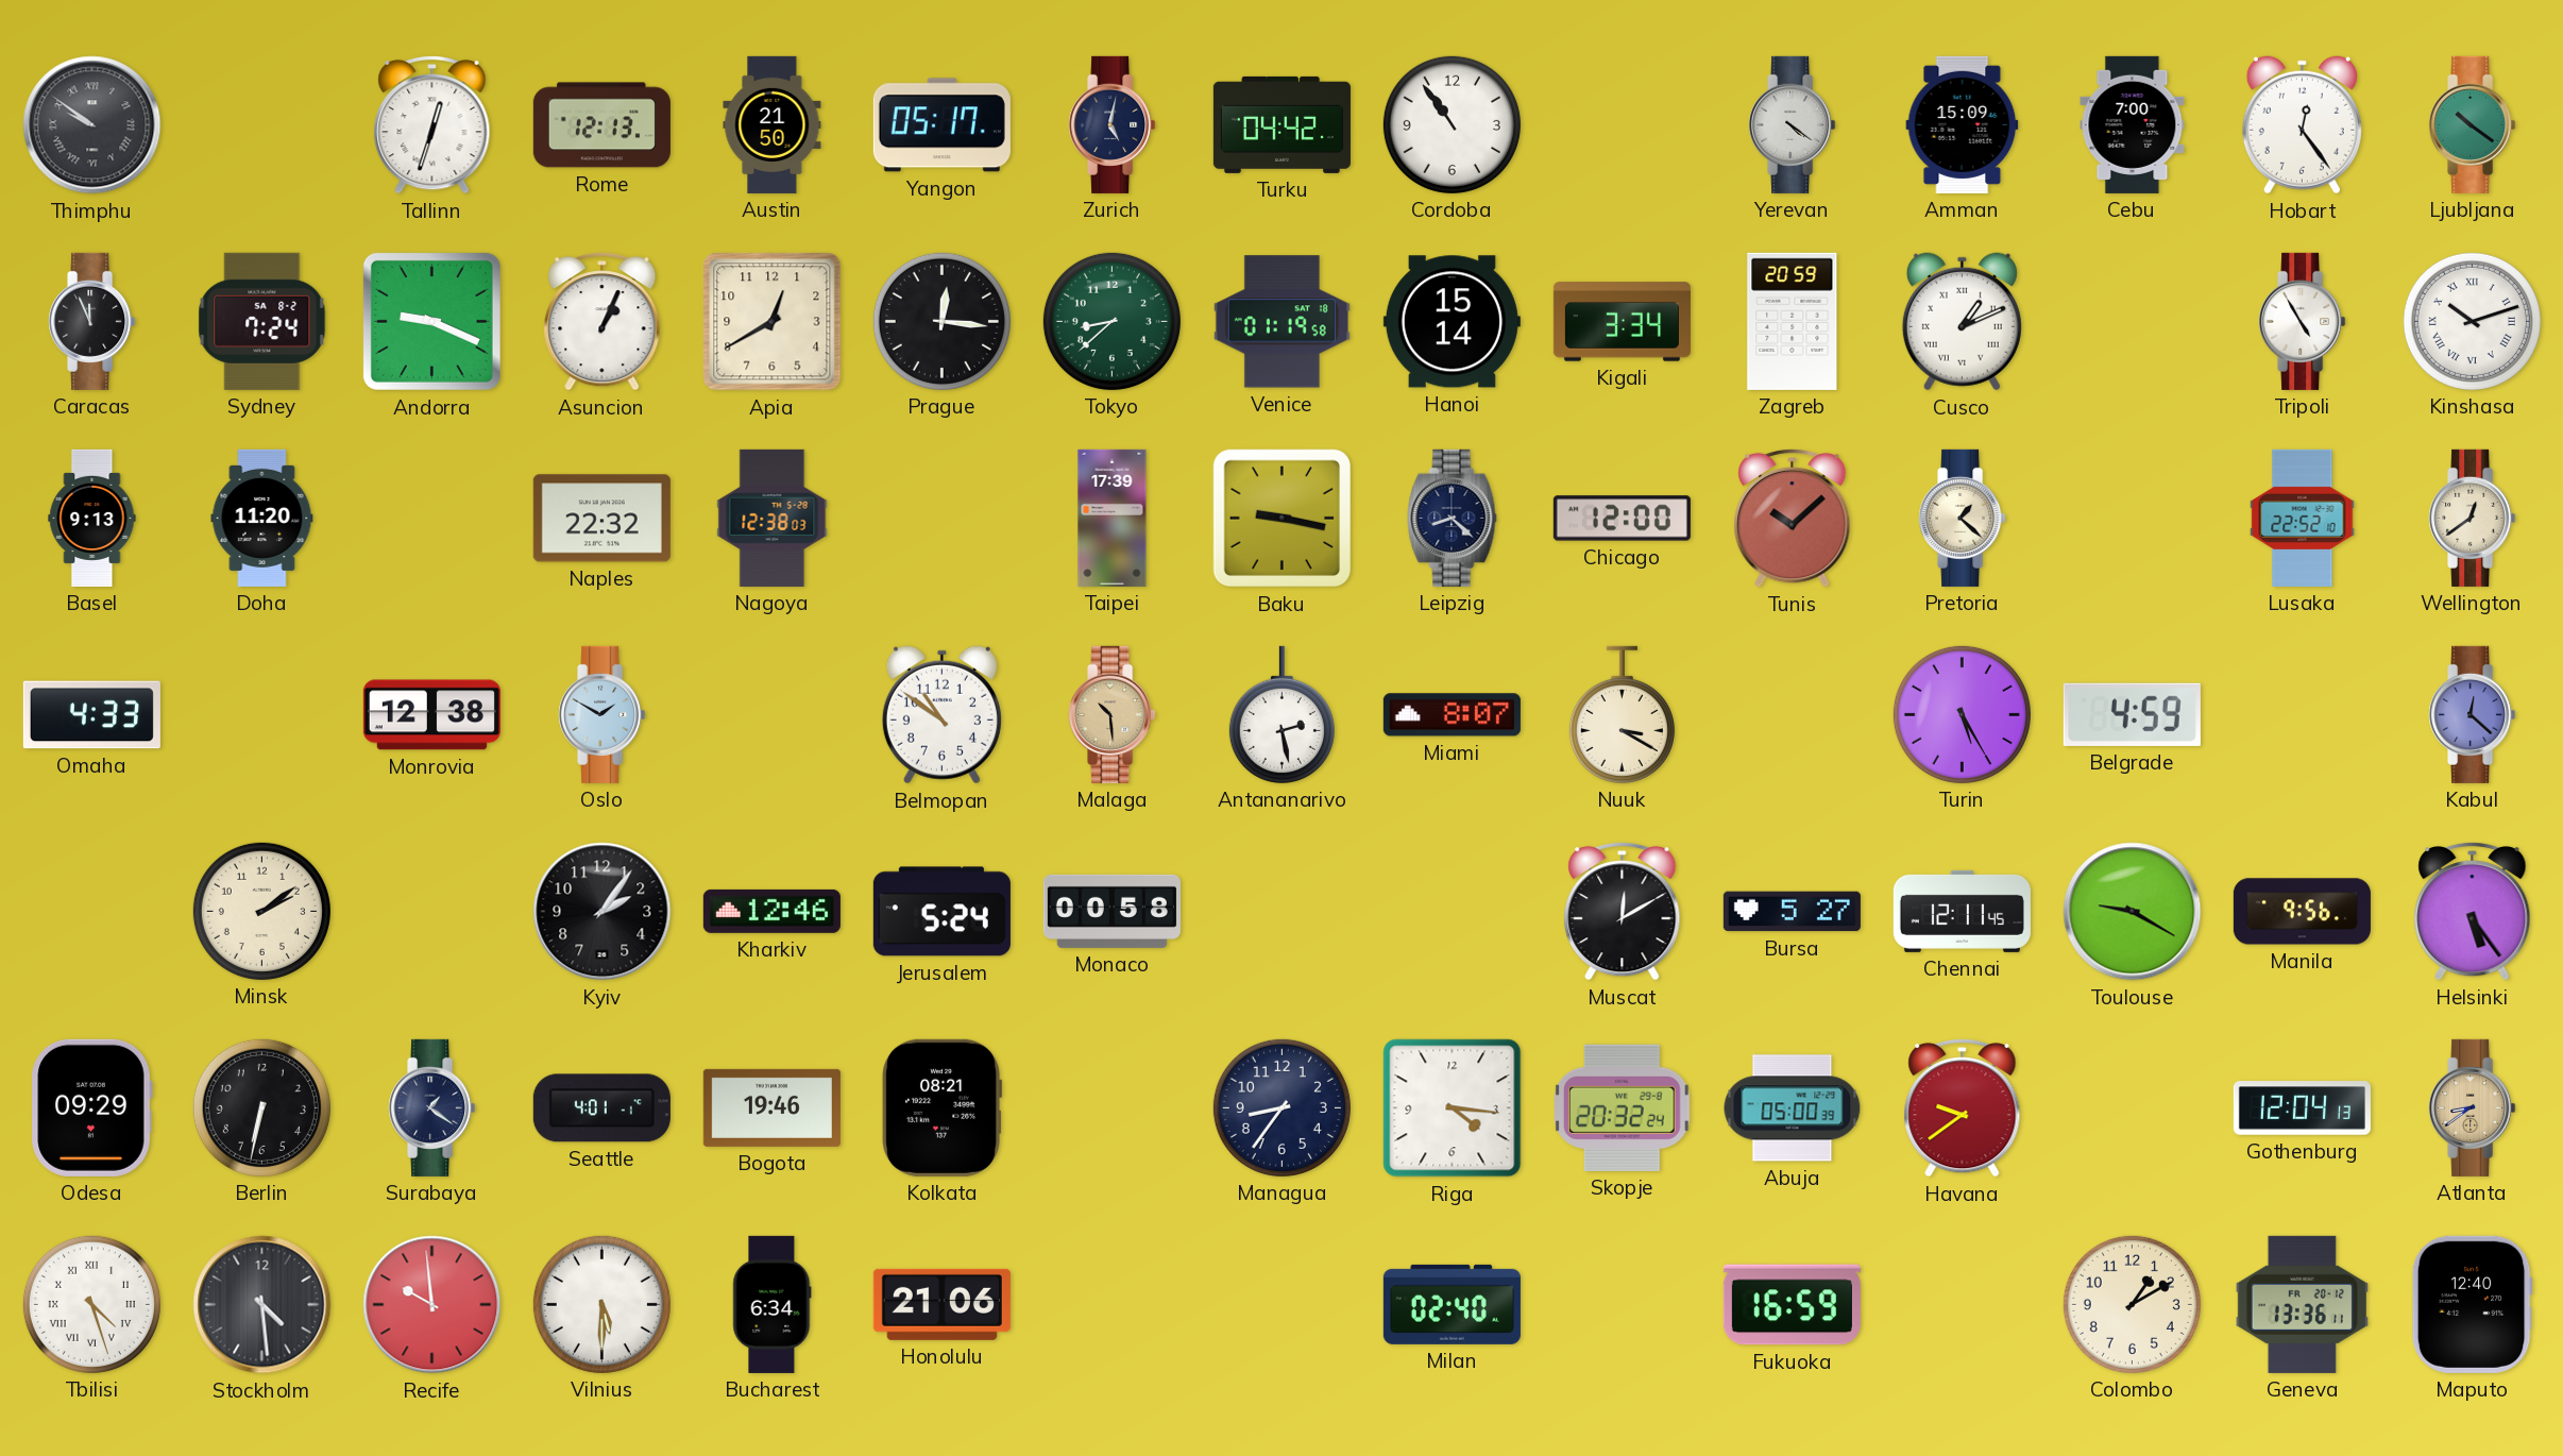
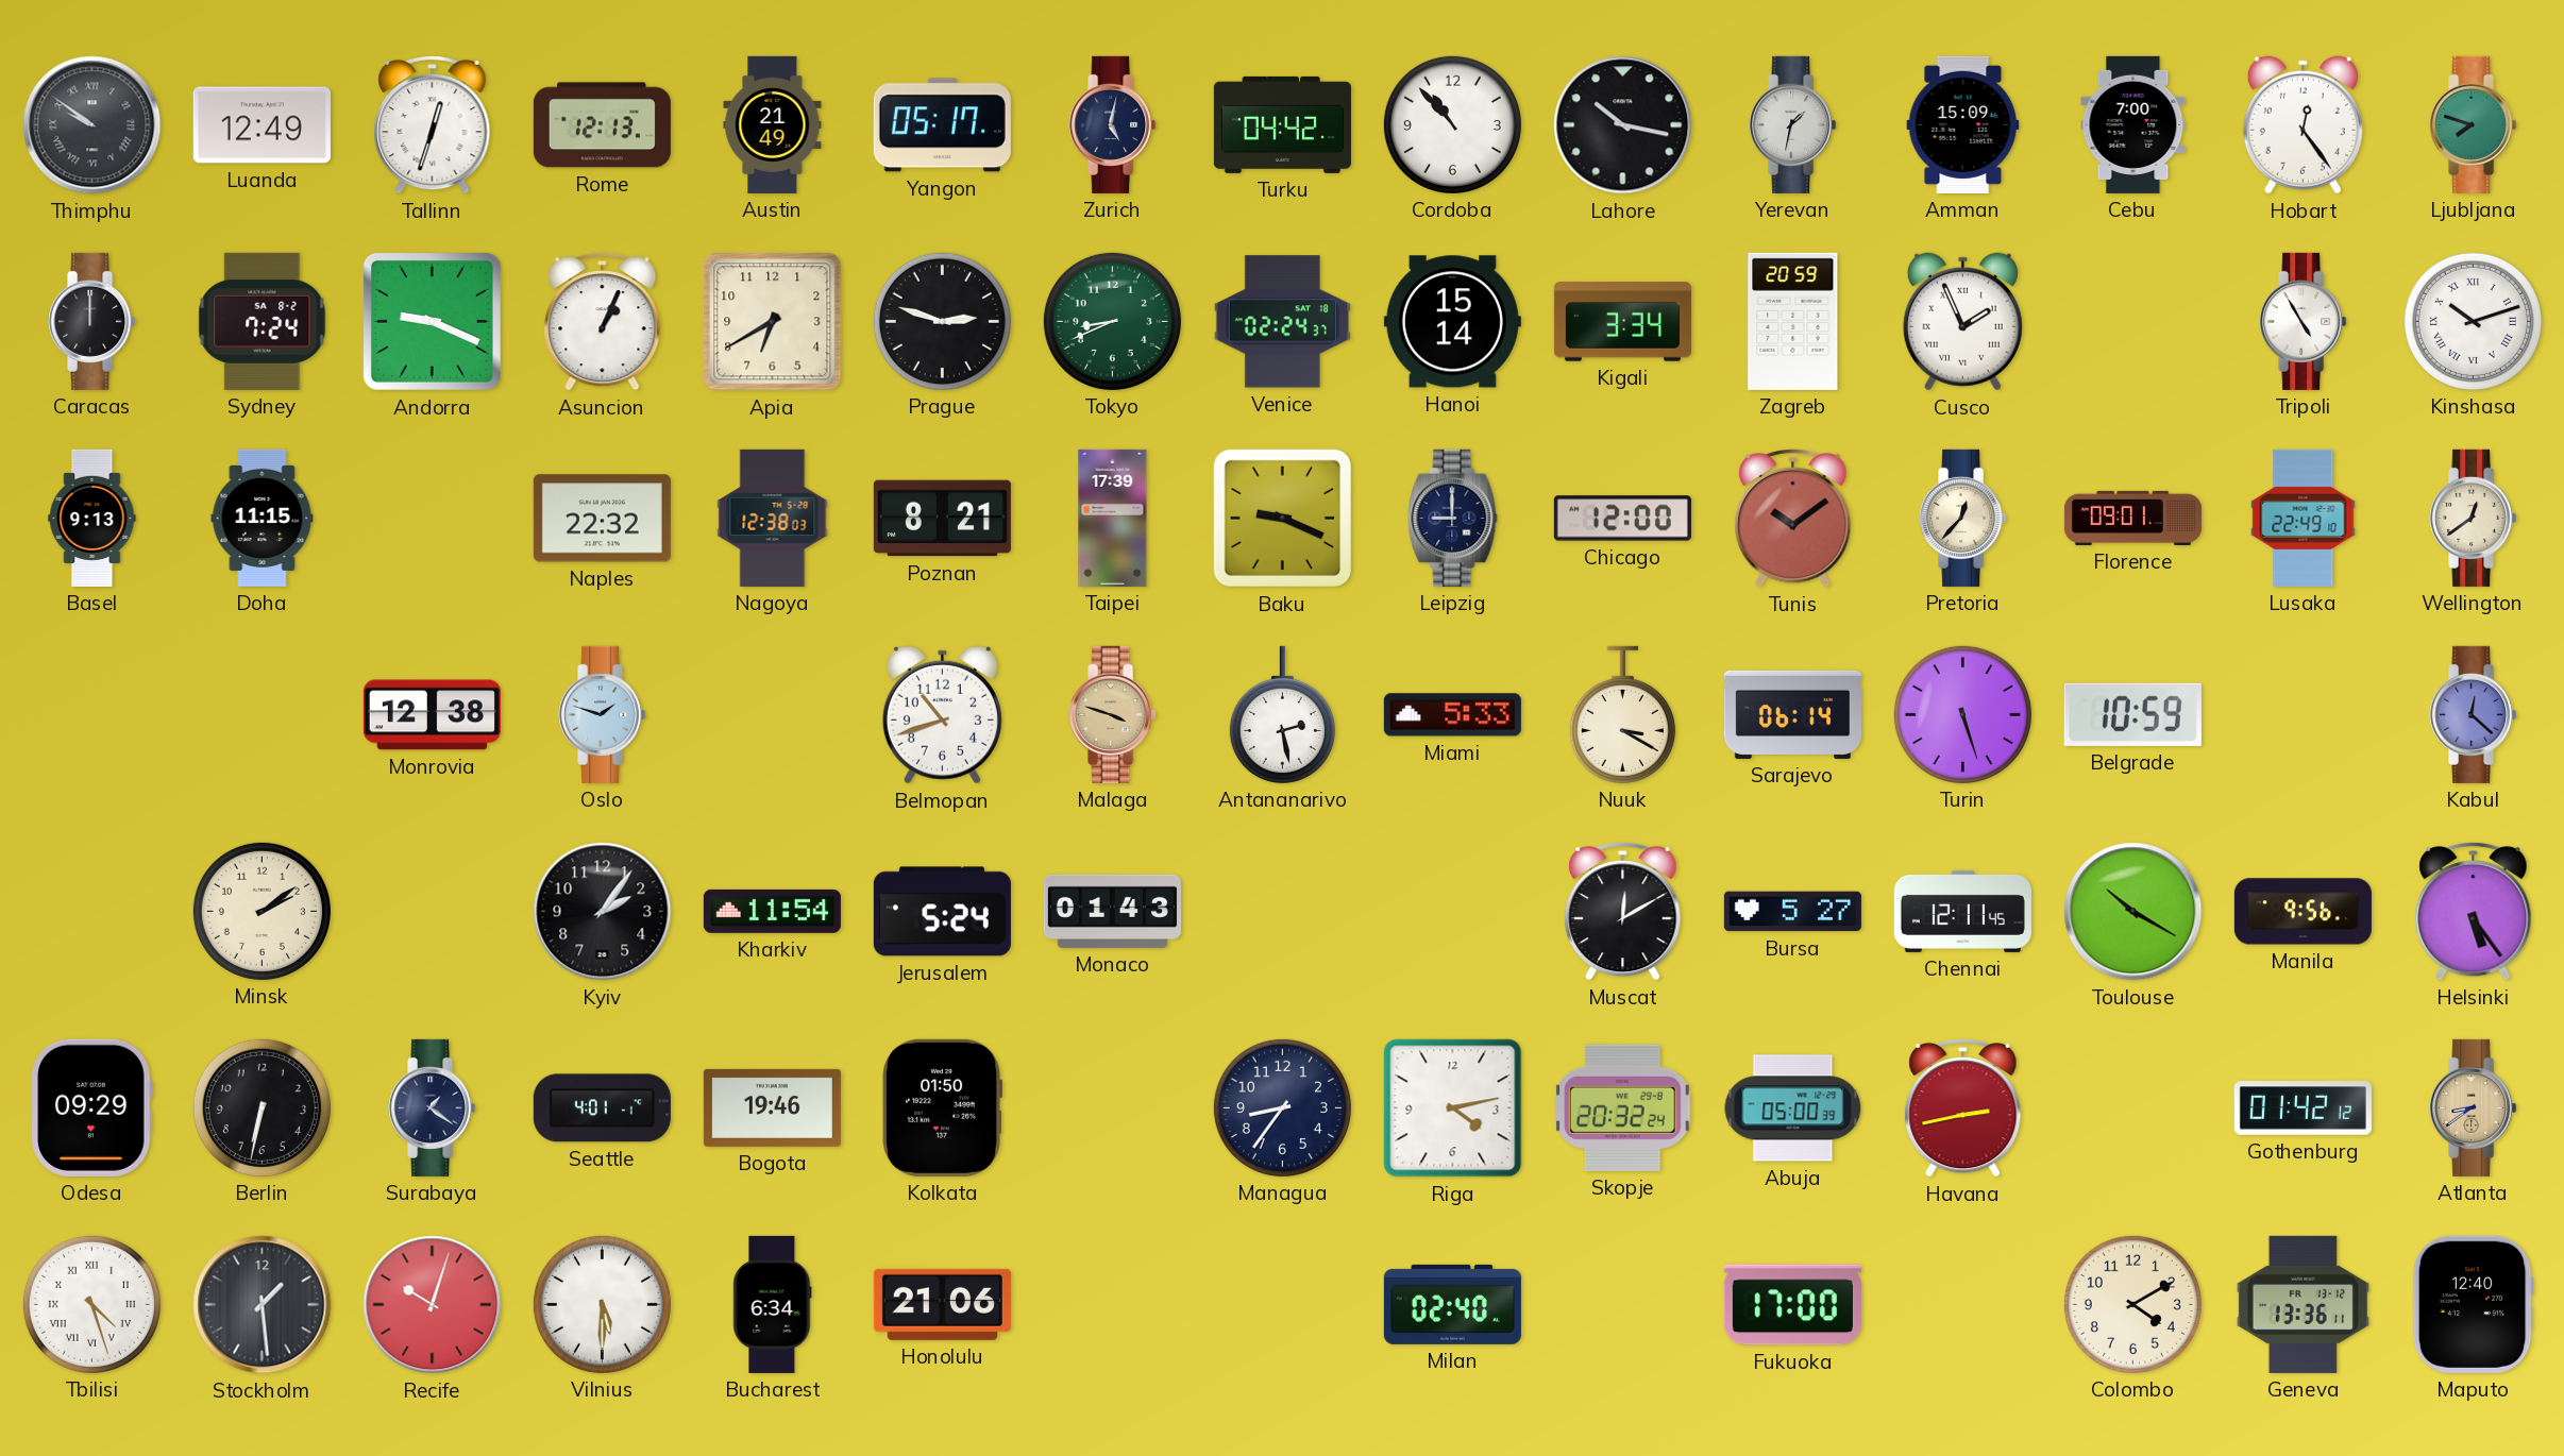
Luanda: none -> 12:49 (262, 125)
Austin: 21:50 -> 21:49 (773, 124)
Cordoba: 10:54 -> 10:53 (1452, 124)
Lahore: none -> 10:17 (1623, 125)
Yerevan: 4:21 -> 1:32 (1793, 124)
Ljubljana: 10:21 -> 7:48 (2474, 124)
Caracas: 11:56 -> 12:00 (92, 321)
Apia: 12:40 -> 6:40 (773, 322)
Prague: 12:16 -> 2:48 (942, 321)
Tokyo: 8:38 -> 8:41 (1112, 321)
Venice: 01:19 -> 02:24 (1282, 322)
Cusco: 1:11 -> 1:56 (1962, 322)
Doha: 11:20 -> 11:15 (263, 518)
Poznan: none -> 8:21 (942, 519)
Baku: 9:17 -> 9:19 (1283, 519)
Leipzig: 8:22 -> 9:00 (1453, 518)
Tunis: 10:08 -> 10:09 (1793, 518)
Pretoria: 1:22 -> 12:37 (1963, 518)
Florence: none -> 09:01 (2132, 518)
Lusaka: 22:52 -> 22:49 (2304, 518)
Omaha: 4:33 -> none (91, 715)
Oslo: 1:50 -> 1:48 (603, 714)
Belmopan: 10:51 -> 10:42 (942, 715)
Malaga: 10:29 -> 3:48 (1113, 714)
Miami: 8:07 -> 5:33 (1452, 715)
Sarajevo: none -> 06:14 (1792, 714)
Turin: 5:25 -> 5:27 (1962, 714)
Belgrade: 4:59 -> 10:59 (2132, 714)
Kharkiv: 12:46 -> 11:54 (772, 911)
Monaco: 00:58 -> 01:43 (1112, 911)
Toulouse: 9:20 -> 10:20 (2133, 912)
Kolkata: 08:21 -> 01:50 (942, 1107)
Riga: 4:16 -> 4:13 (1453, 1108)
Havana: 9:39 -> 2:43 (1963, 1107)
Gothenburg: 12:04 -> 01:42 (2302, 1108)
Stockholm: 4:29 -> 1:29 (263, 1305)
Recife: 9:59 -> 10:03 (433, 1305)
Fukuoka: 16:59 -> 17:00 (1792, 1305)
Colombo: 1:10 -> 4:10 (2132, 1304)
Geneva date: FR 20-12 -> FR 13-12 (2302, 1304)
